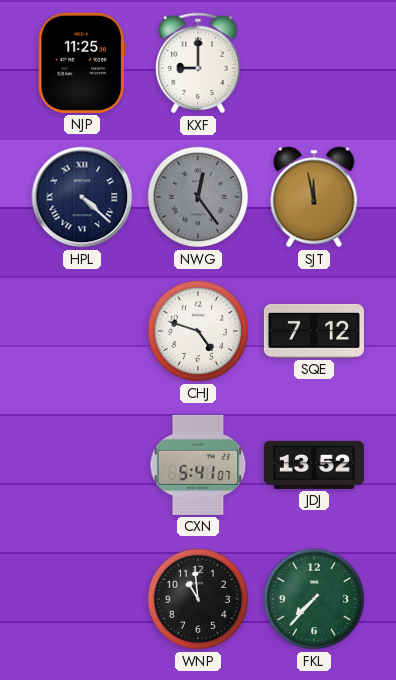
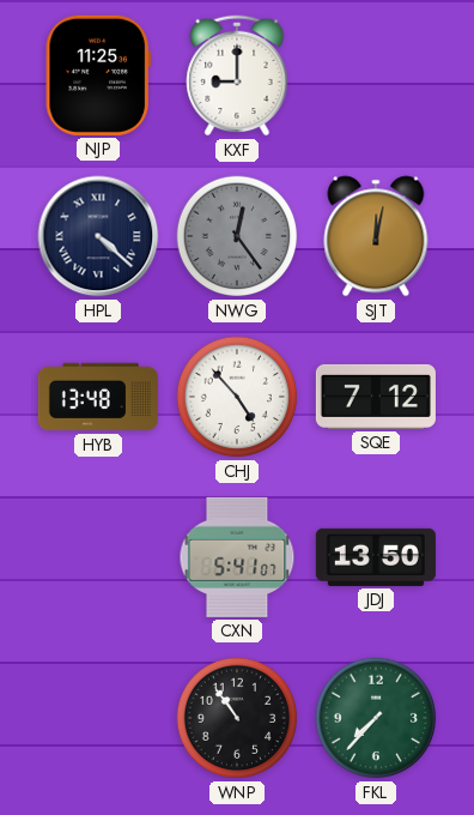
SJT: 11:58 -> 12:02 (376, 236)
HYB: none -> 13:48 (98, 397)
CHJ: 4:48 -> 4:53 (237, 397)
JDJ: 13:52 -> 13:50 (376, 557)
WNP: 10:59 -> 10:54 (237, 718)
